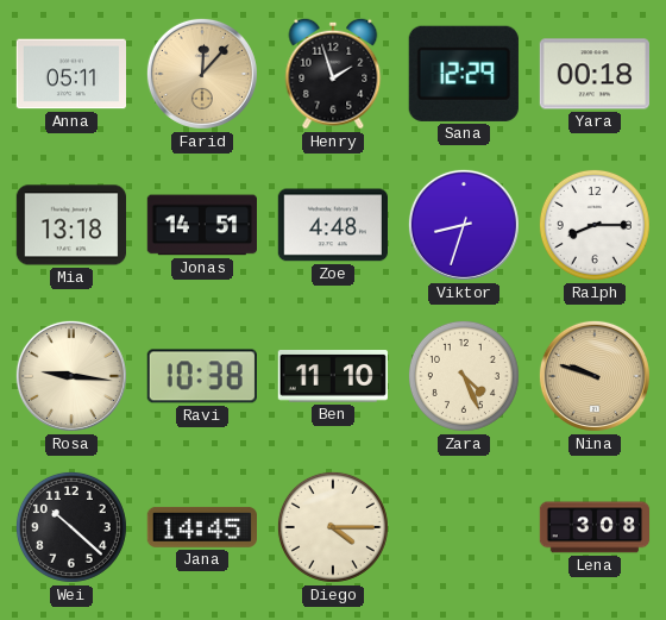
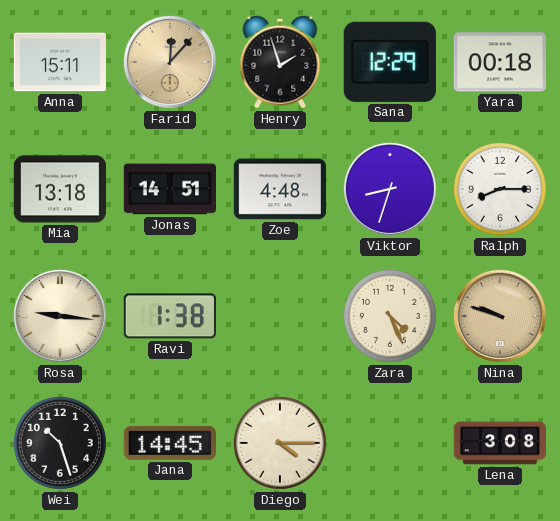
Anna: 05:11 -> 15:11 (59, 62)
Ravi: 10:38 -> 1:38 (170, 316)
Ben: 11:10 -> none (333, 377)
Wei: 10:22 -> 10:27 (60, 443)
